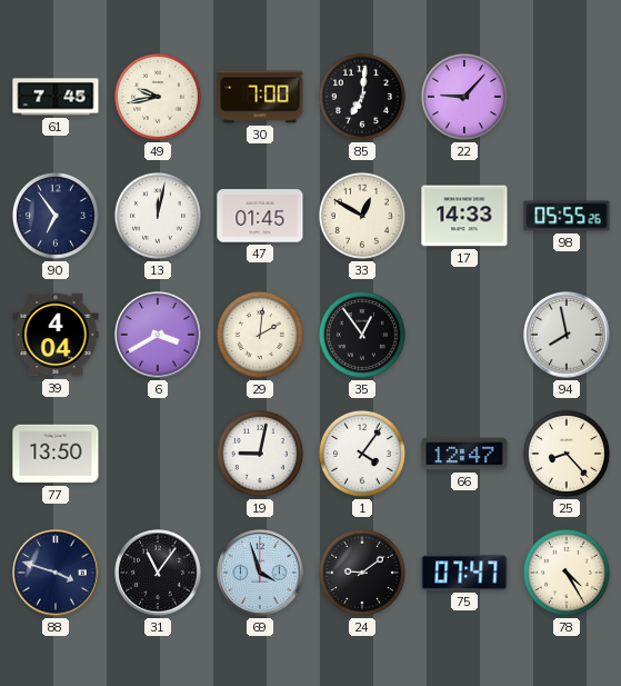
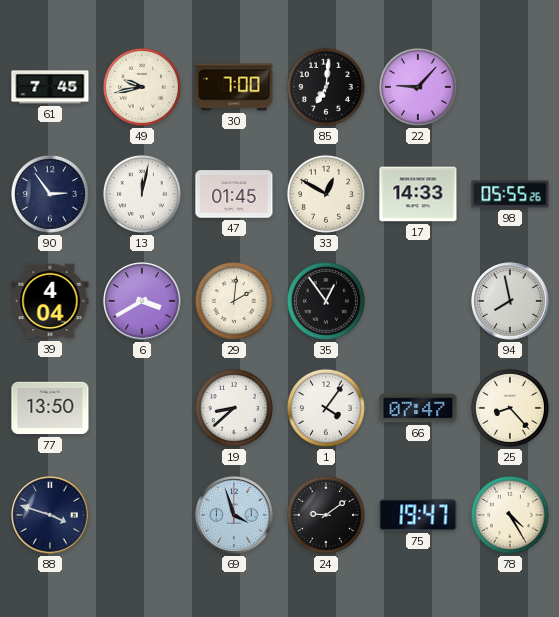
90: 6:54 -> 2:54 (50, 194)
19: 9:02 -> 8:38 (234, 408)
66: 12:47 -> 07:47 (418, 408)
31: 11:06 -> none (158, 573)
75: 07:47 -> 19:47 (418, 515)
